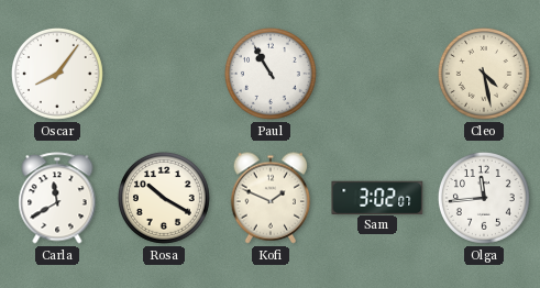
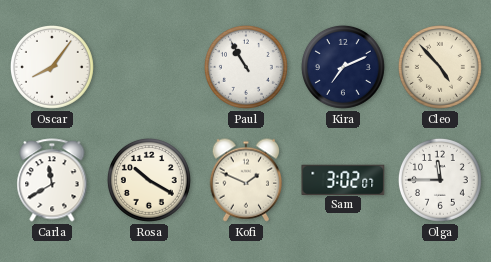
Kira: none -> 7:11 (343, 67)
Cleo: 4:28 -> 4:53 (440, 67)
Olga: 11:44 -> 11:45 (440, 180)
